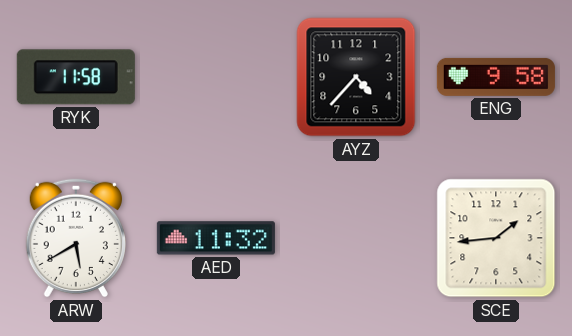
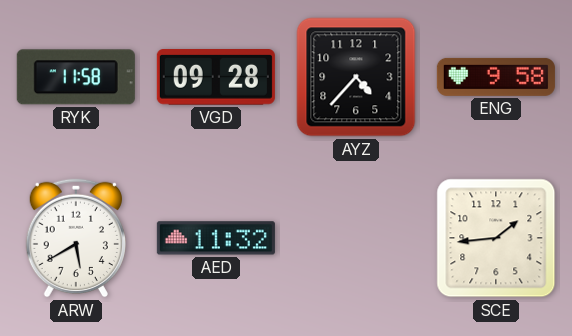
VGD: none -> 09:28 (216, 78)
